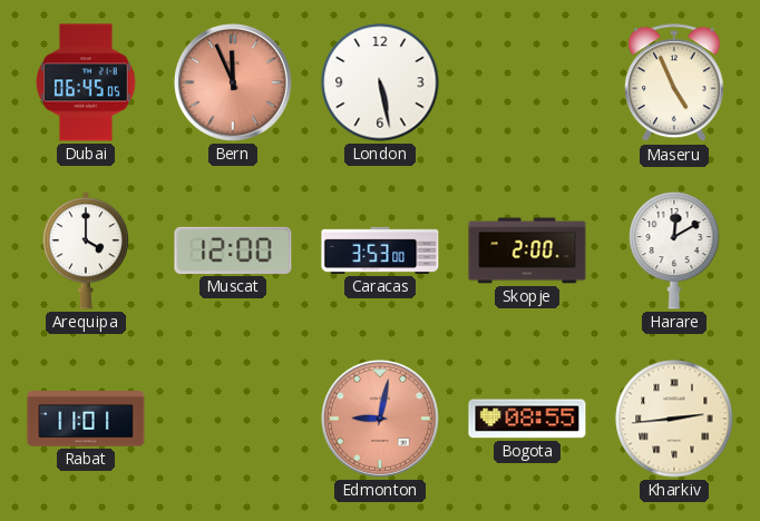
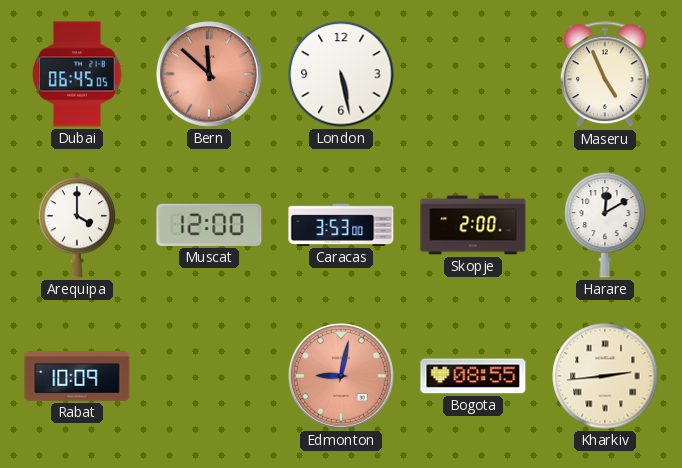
Bern: 11:56 -> 11:52 (209, 74)
Rabat: 11:01 -> 10:09 (77, 376)
